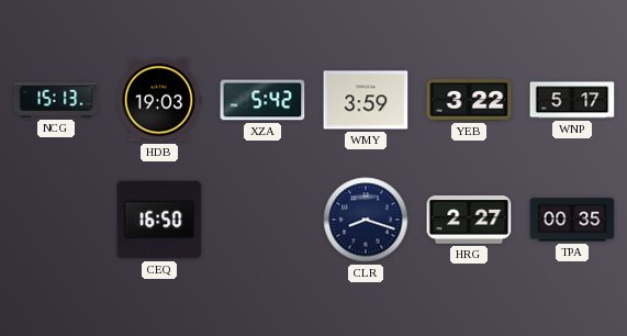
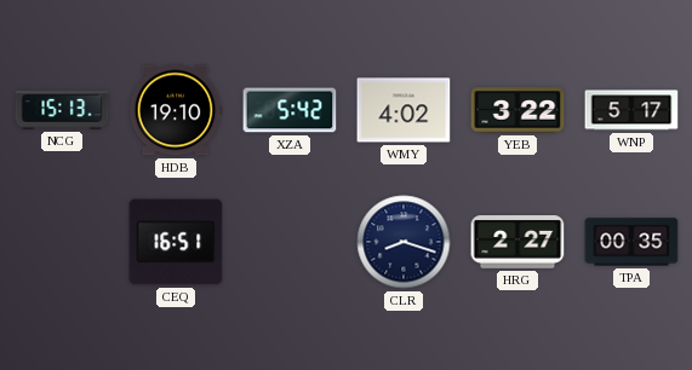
HDB: 19:03 -> 19:10 (176, 110)
WMY: 3:59 -> 4:02 (404, 110)
CEQ: 16:50 -> 16:51 (176, 242)
